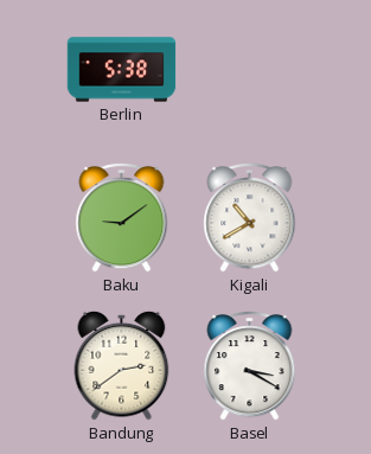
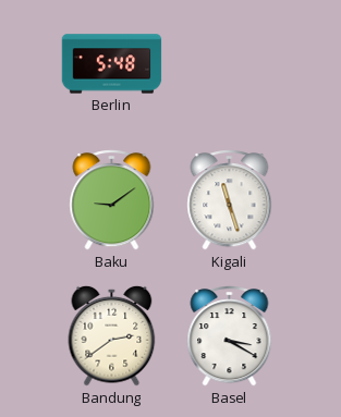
Berlin: 5:38 -> 5:48 (112, 64)
Kigali: 10:40 -> 11:27 (230, 200)
